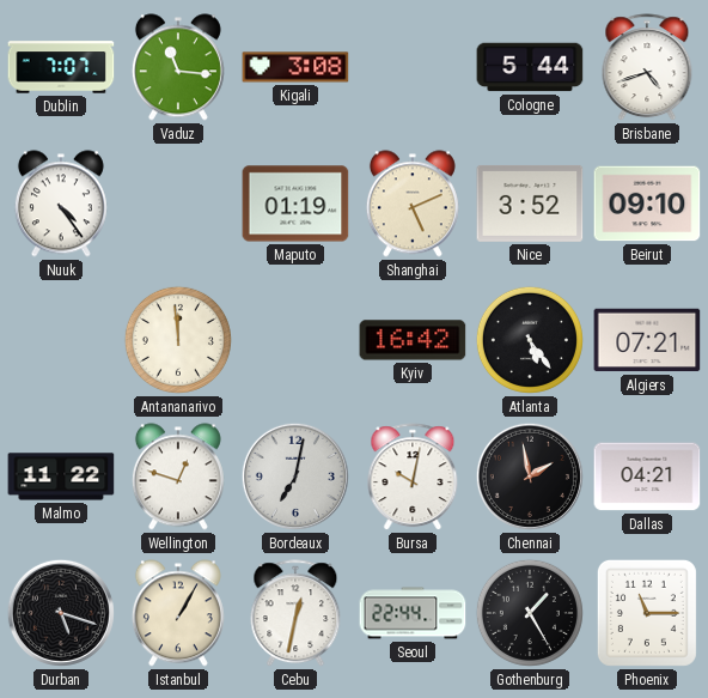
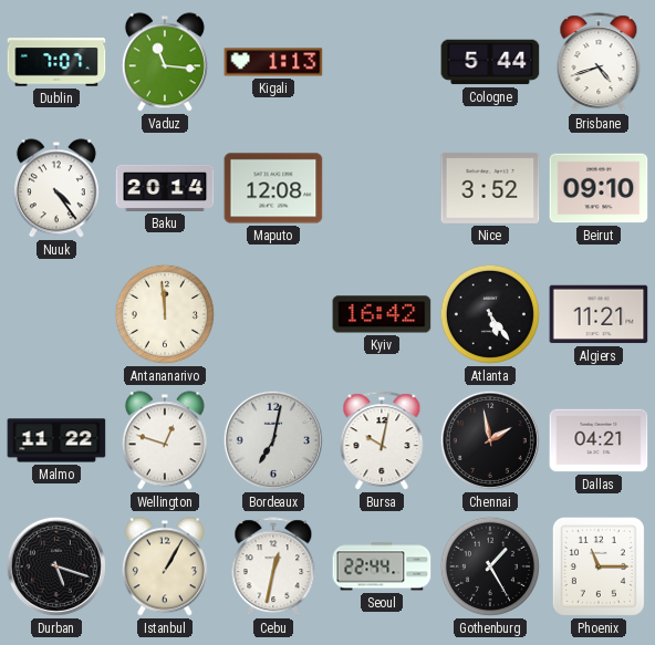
Kigali: 3:08 -> 1:13 (273, 62)
Baku: none -> 20:14 (165, 188)
Maputo: 01:19 -> 12:08 (273, 188)
Shanghai: 5:11 -> none (413, 204)
Algiers: 07:21 -> 11:21 (599, 314)
